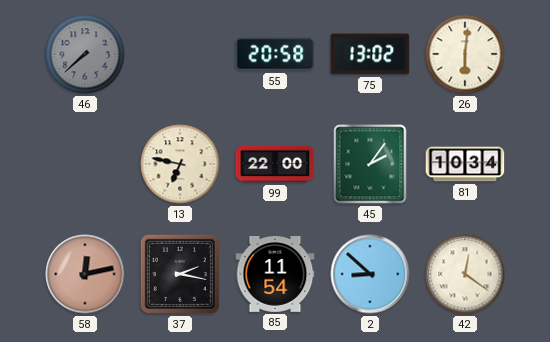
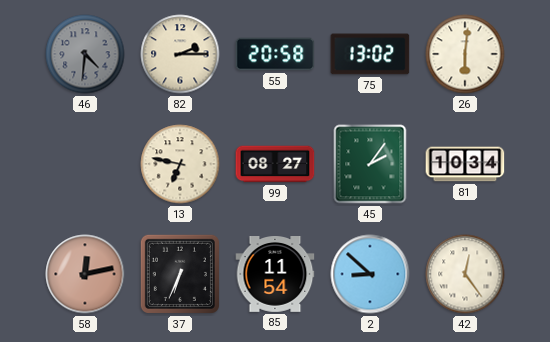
46: 7:38 -> 4:31 (85, 54)
82: none -> 2:15 (180, 54)
99: 22:00 -> 08:27 (275, 164)
37: 2:17 -> 6:34 (180, 274)
42: 12:21 -> 12:24 (465, 274)
